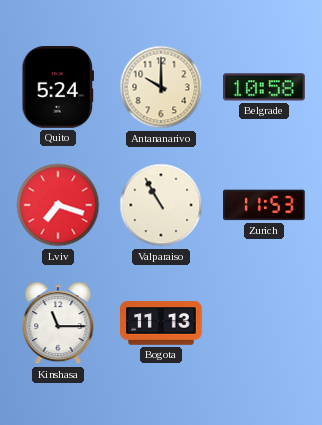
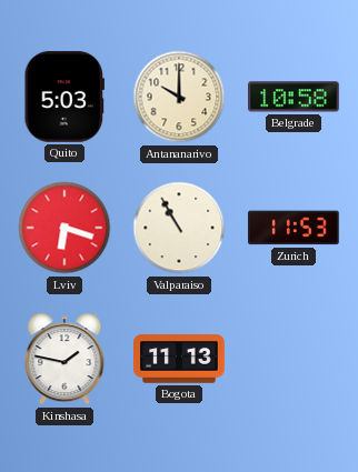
Quito: 5:24 -> 5:03 (64, 98)
Lviv: 7:18 -> 6:18 (64, 228)
Kinshasa: 11:15 -> 1:47 (64, 359)
